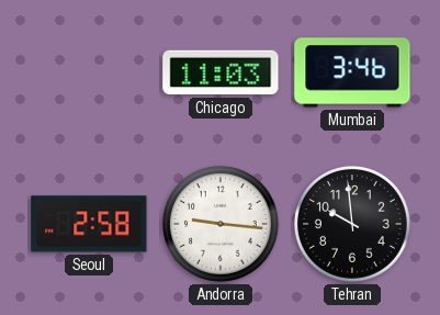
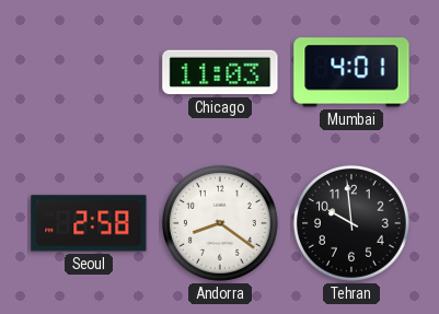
Mumbai: 3:46 -> 4:01 (351, 72)
Andorra: 9:16 -> 8:21 (220, 223)
